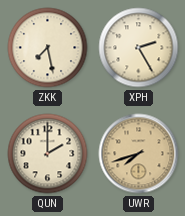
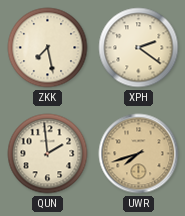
XPH: 2:25 -> 2:21 (139, 48)
QUN: 2:00 -> 1:59 (48, 154)
